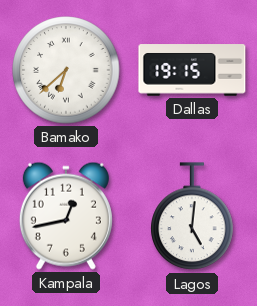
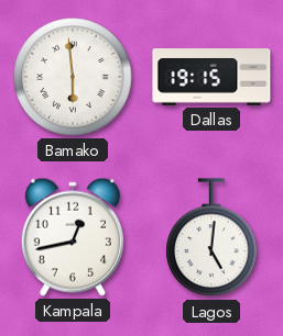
Bamako: 6:38 -> 5:59 (73, 77)
